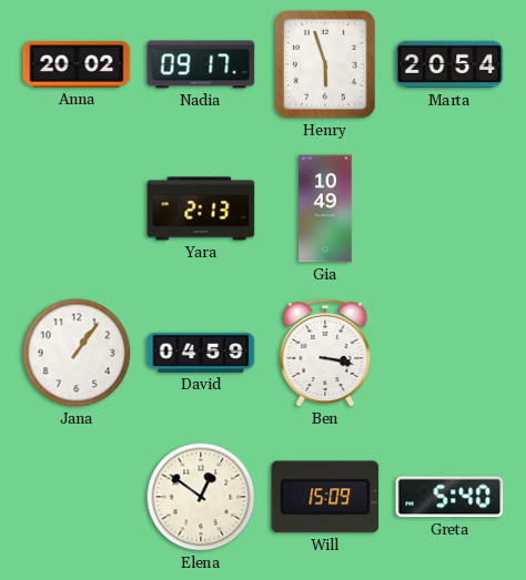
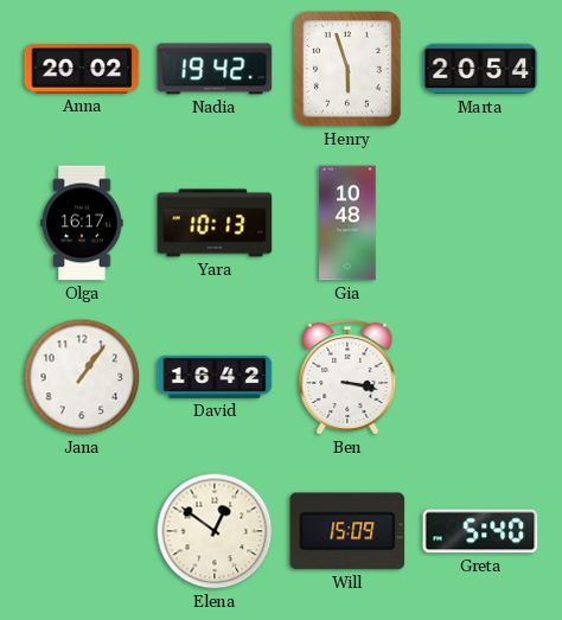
Nadia: 09:17 -> 19:42 (215, 69)
Olga: none -> 16:17 (82, 223)
Yara: 2:13 -> 10:13 (215, 223)
Gia: 10:49 -> 10:48 (347, 223)
David: 04:59 -> 16:42 (215, 377)
